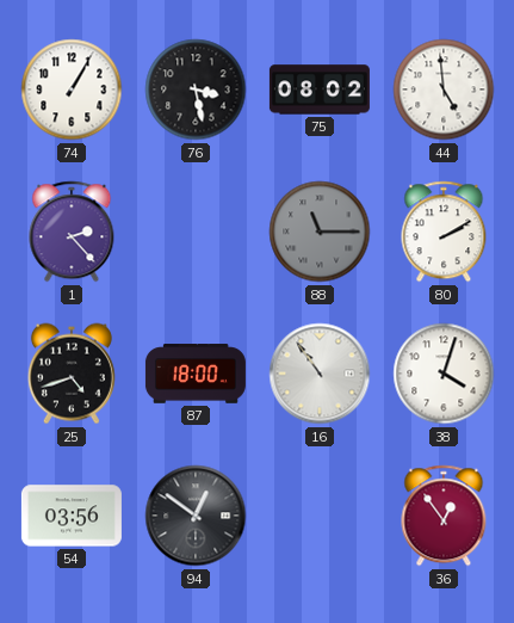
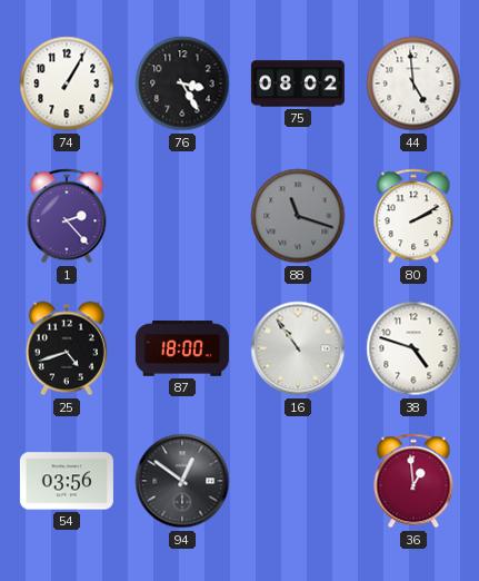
76: 3:28 -> 3:25 (182, 83)
88: 11:15 -> 11:18 (298, 216)
38: 4:03 -> 4:48 (413, 348)
36: 12:54 -> 12:59 (413, 481)
